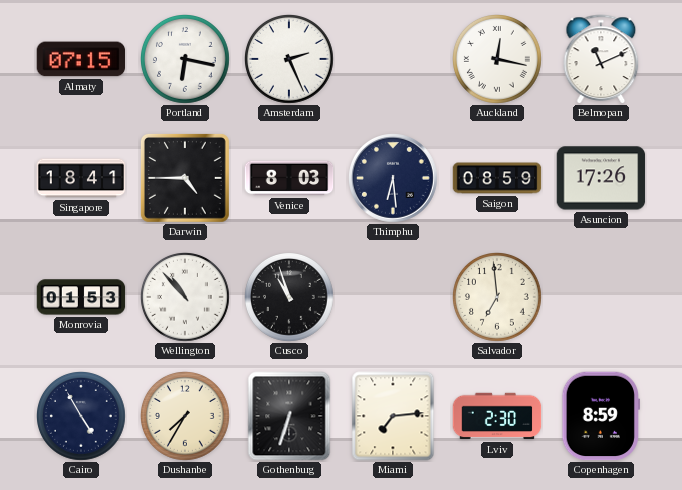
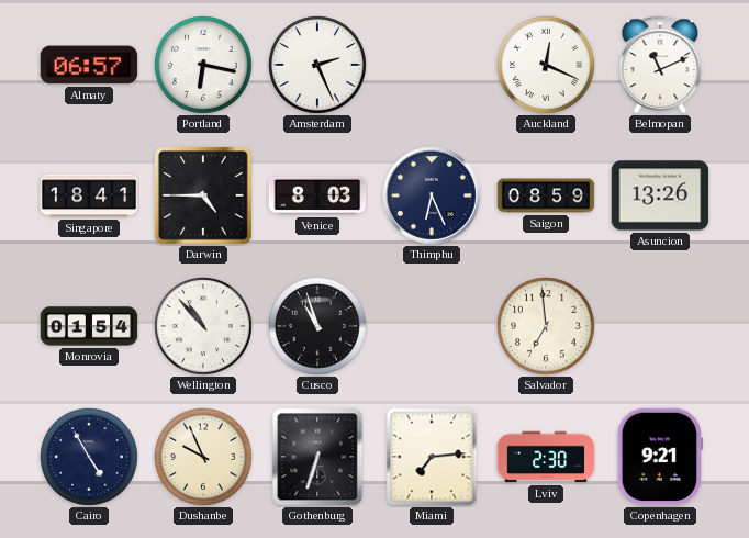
Almaty: 07:15 -> 06:57 (89, 65)
Auckland: 12:17 -> 12:19 (547, 66)
Thimphu: 6:29 -> 6:26 (433, 197)
Asuncion: 17:26 -> 13:26 (660, 195)
Monrovia: 01:53 -> 01:54 (89, 326)
Dushanbe: 7:35 -> 9:56 (204, 458)
Copenhagen: 8:59 -> 9:21 (659, 457)
